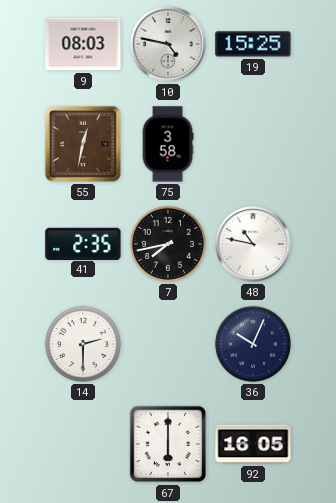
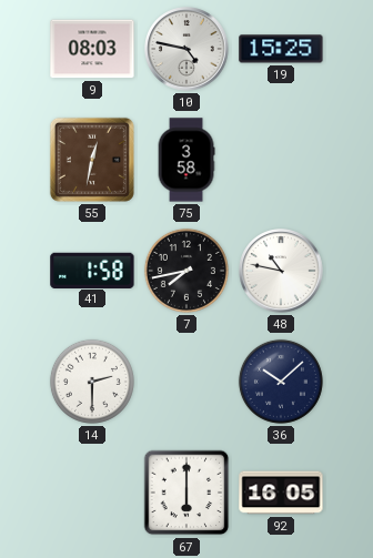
41: 2:35 -> 1:58 (92, 270)
36: 10:04 -> 10:08 (281, 382)
